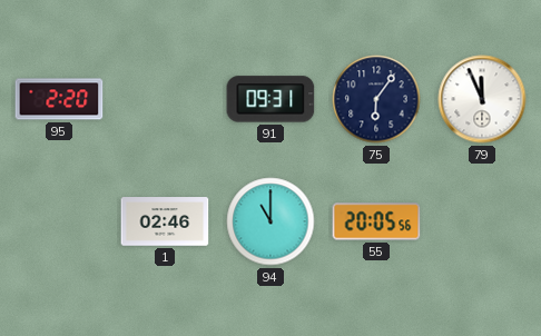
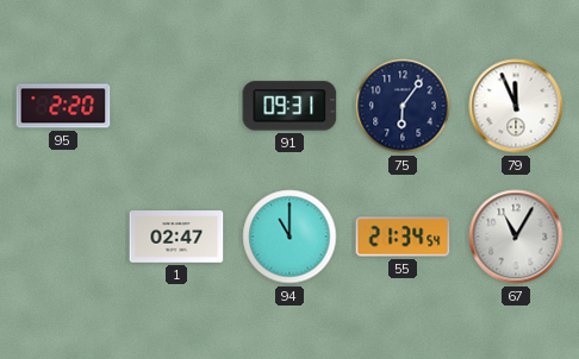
1: 02:46 -> 02:47 (176, 237)
55: 20:05 -> 21:34 (403, 237)
67: none -> 11:05 (516, 237)
